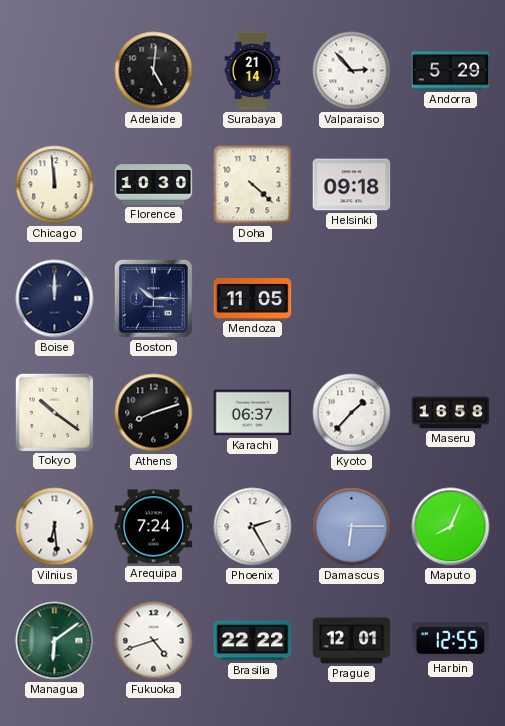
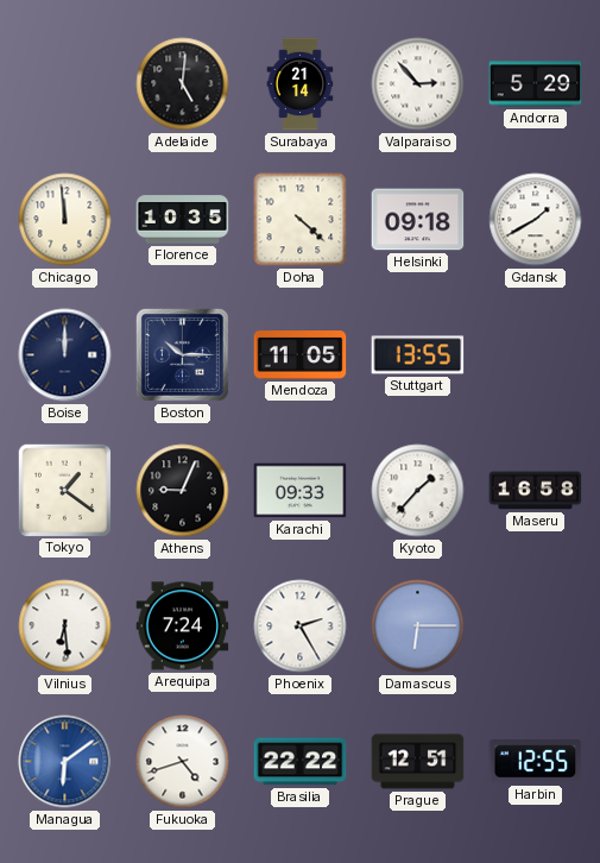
Florence: 10:30 -> 10:35 (183, 220)
Gdansk: none -> 1:40 (536, 220)
Stuttgart: none -> 13:55 (418, 355)
Tokyo: 10:21 -> 1:21 (64, 490)
Athens: 8:12 -> 9:04 (183, 491)
Karachi: 06:37 -> 09:33 (301, 491)
Maputo: 8:04 -> none (451, 527)
Managua dial: green -> blue (65, 762)
Prague: 12:01 -> 12:51 (418, 762)
